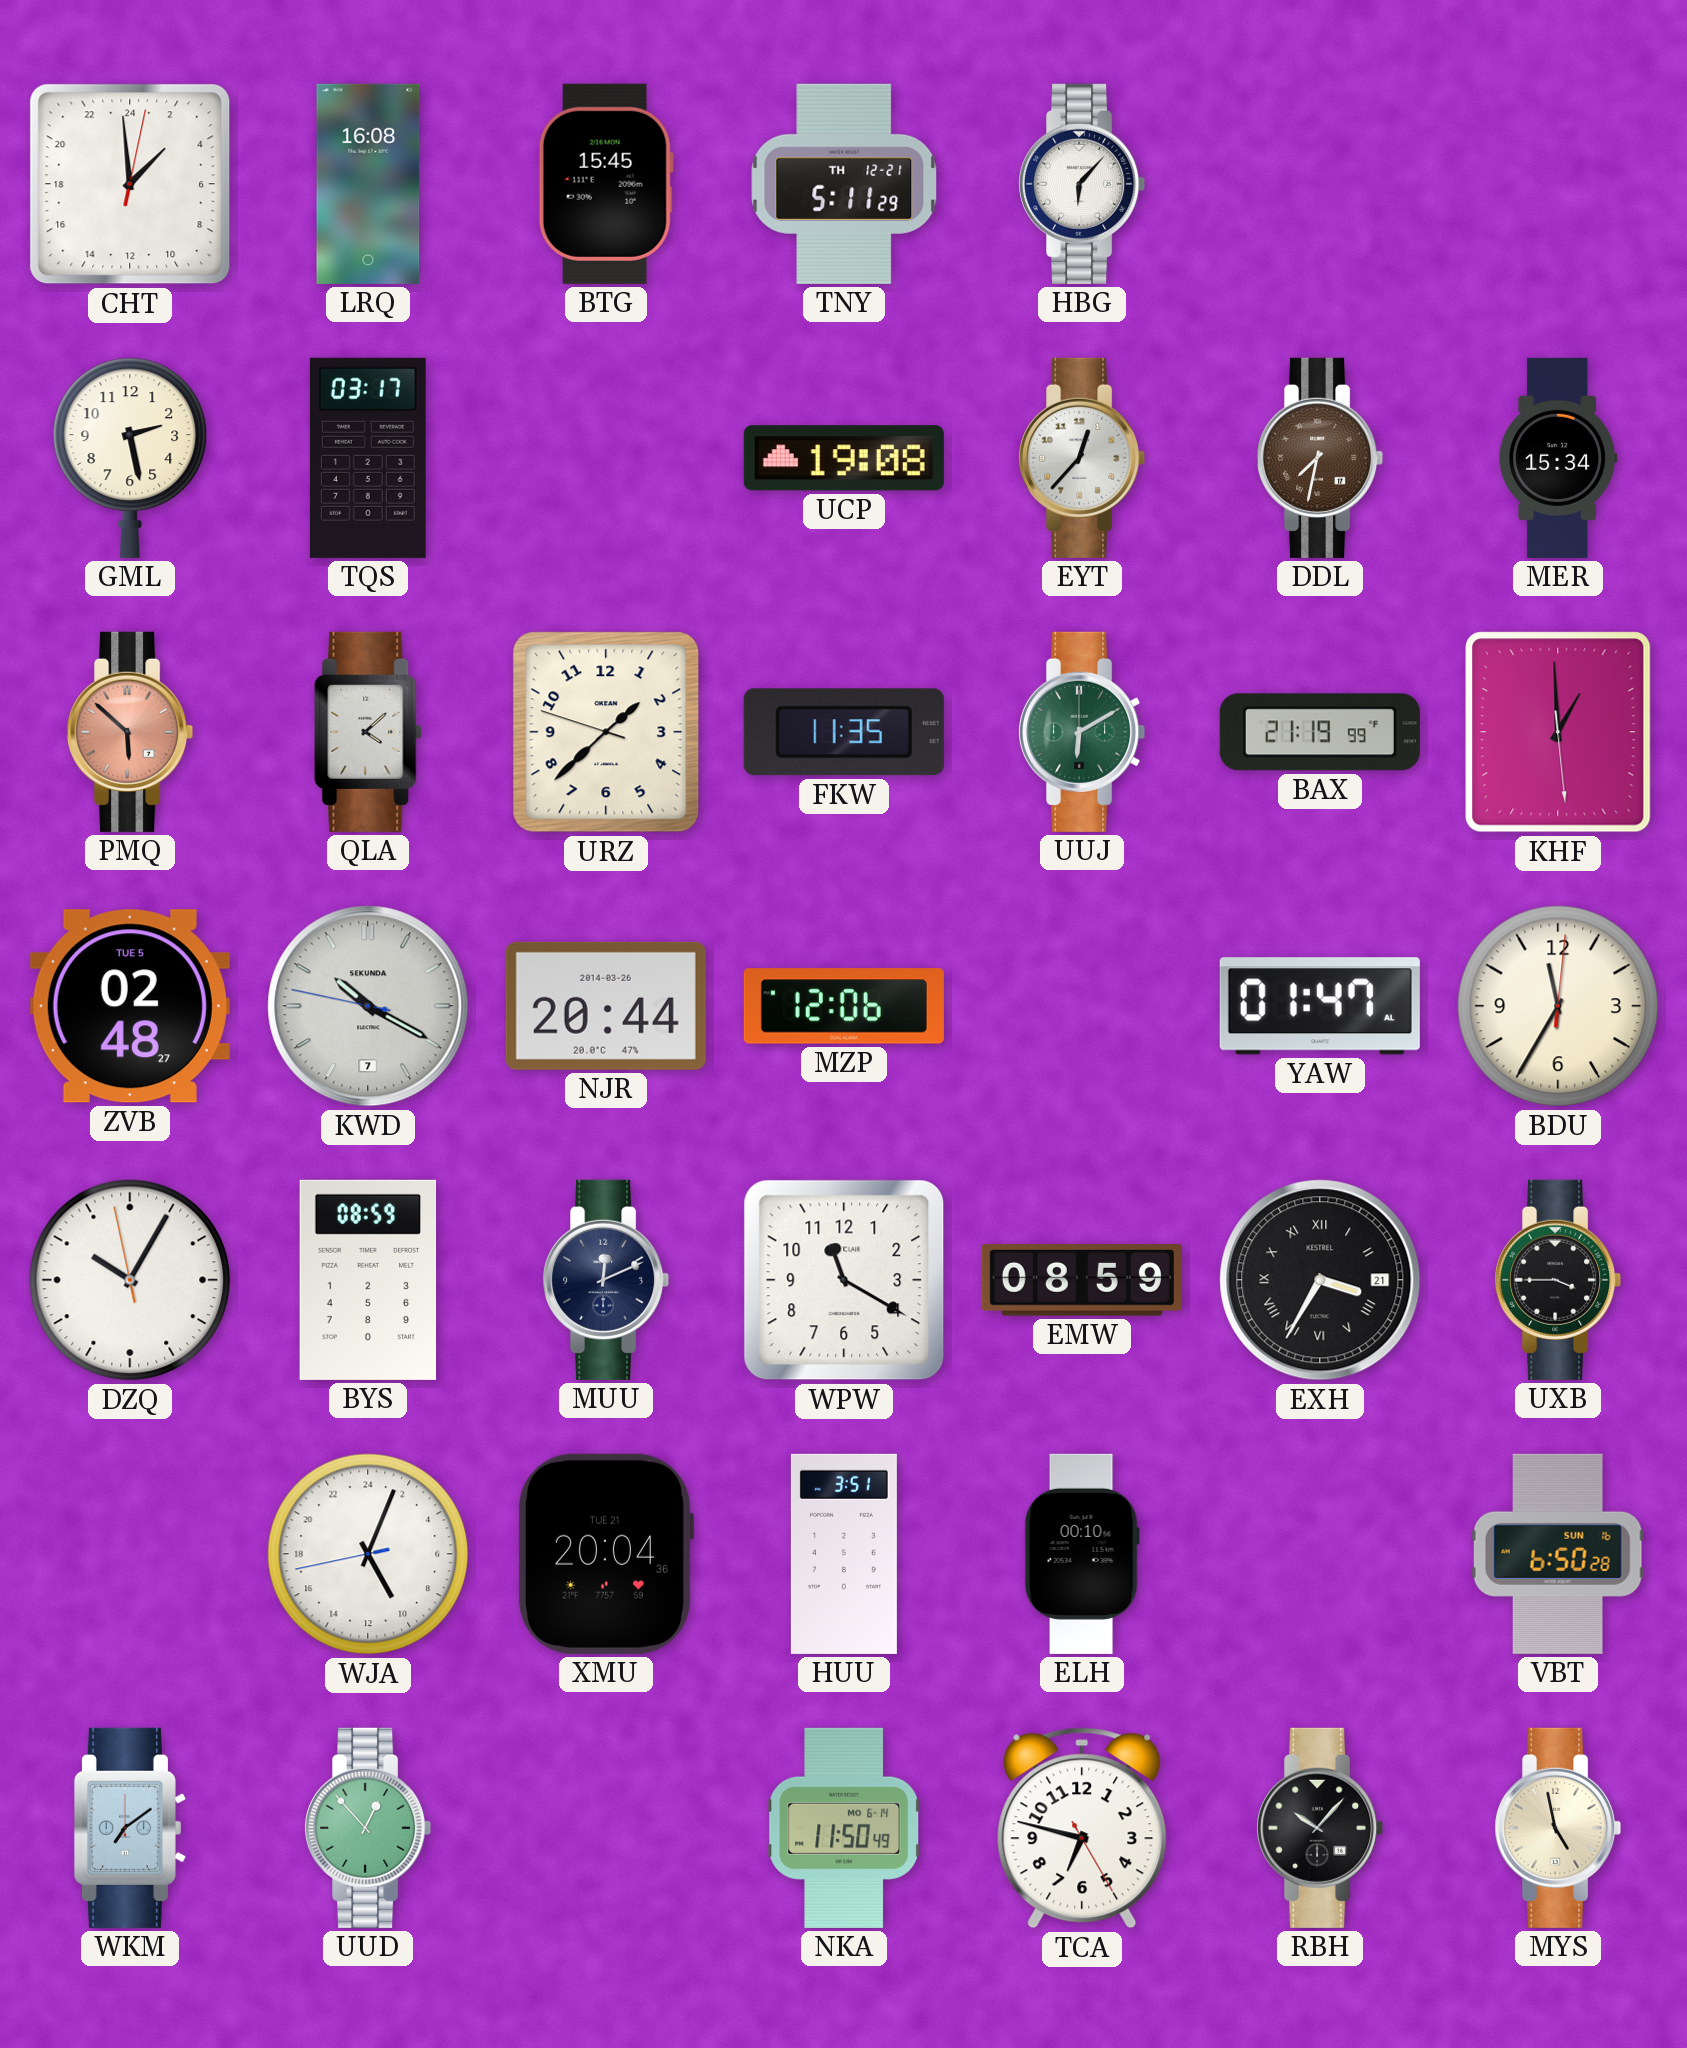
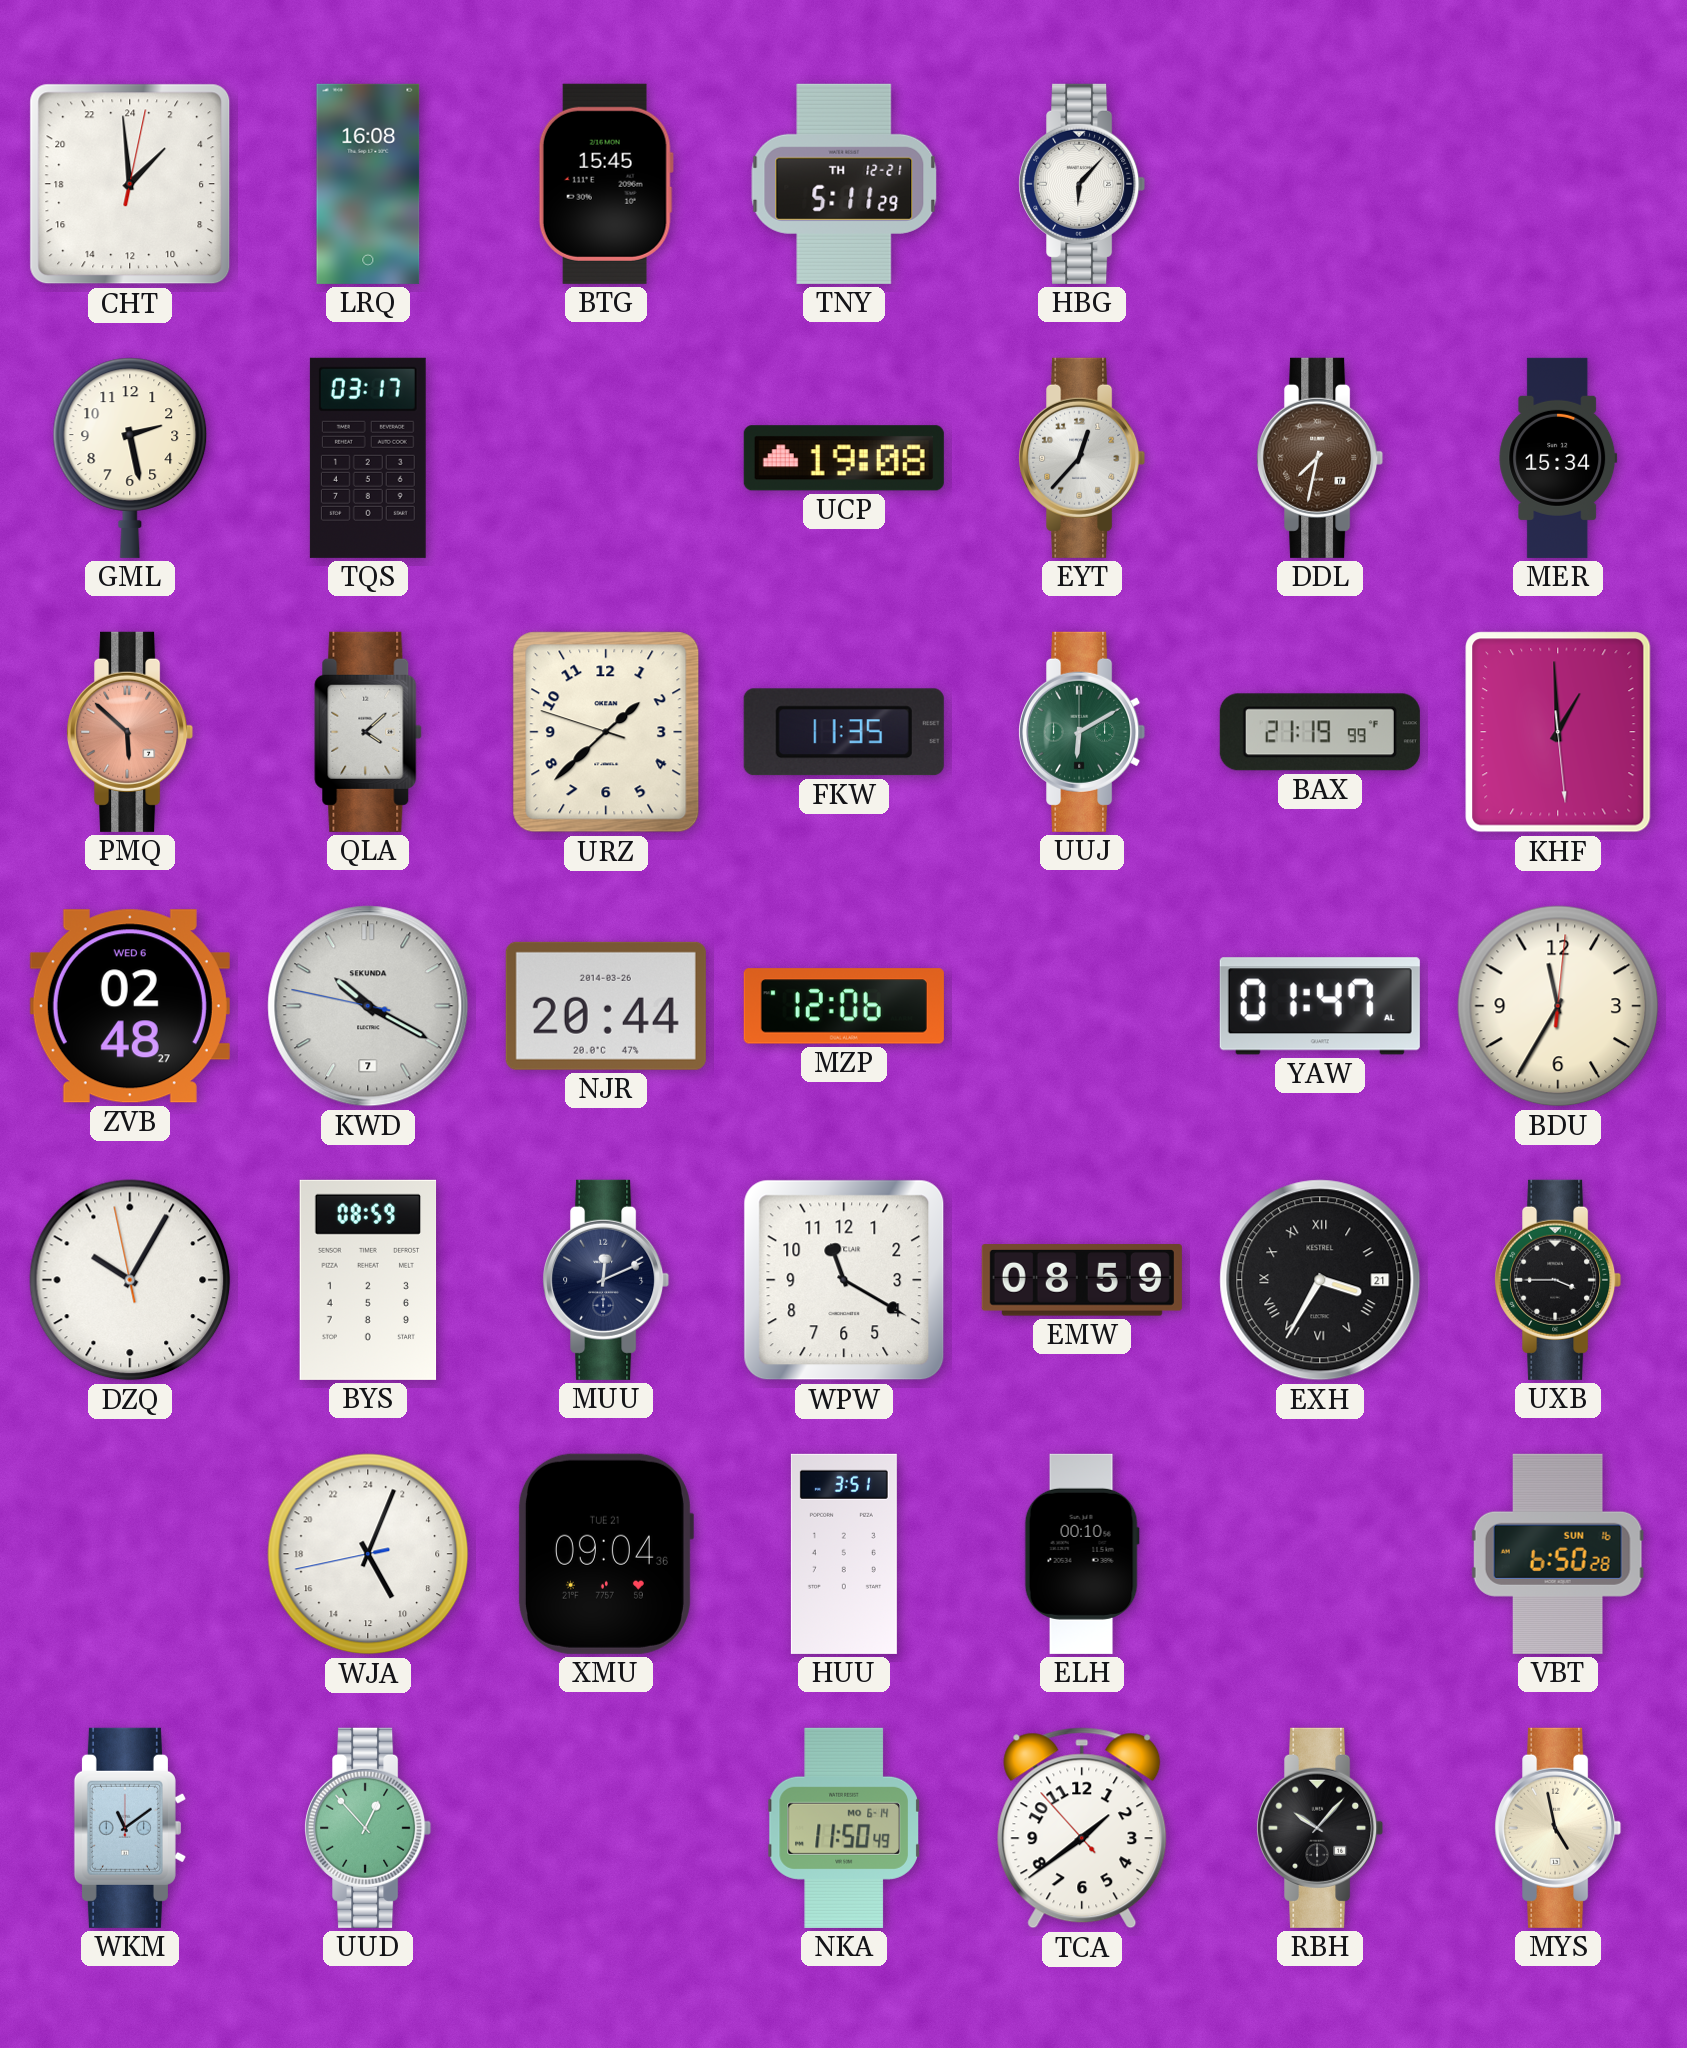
ZVB date: TUE 5 -> WED 6 (130, 1006)
XMU: 20:04 -> 09:04 (605, 1554)
WKM: 7:09 -> 11:09 (130, 1828)
TCA: 6:47 -> 1:38 (1082, 1828)
